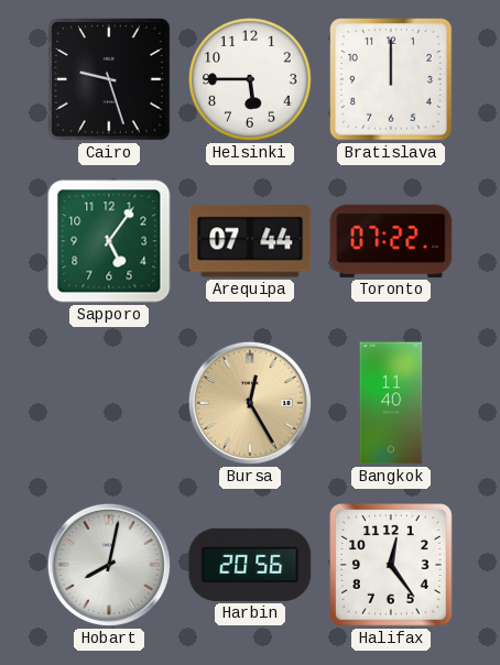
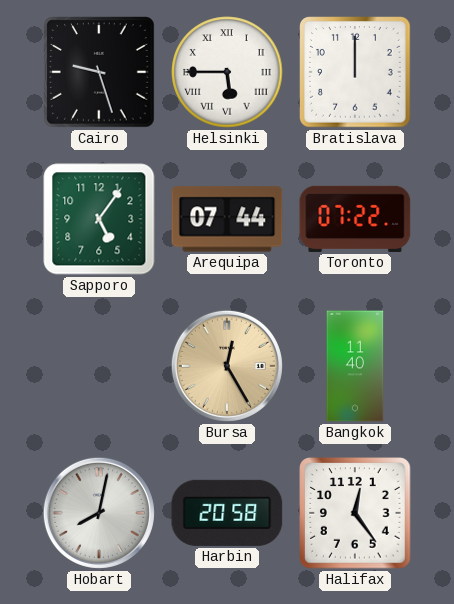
Helsinki numerals: Arabic -> Roman (227, 72)
Harbin: 20:56 -> 20:58 (227, 513)
